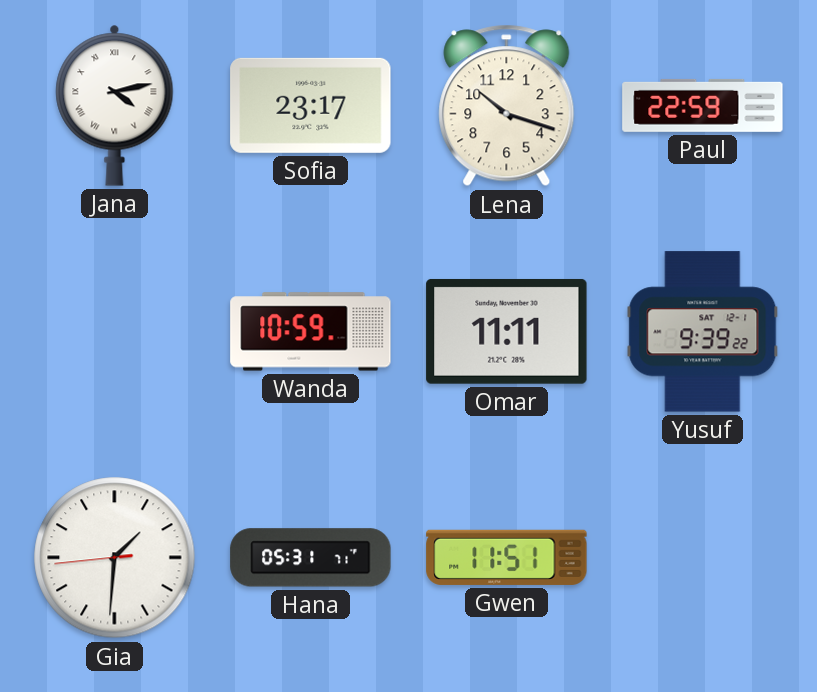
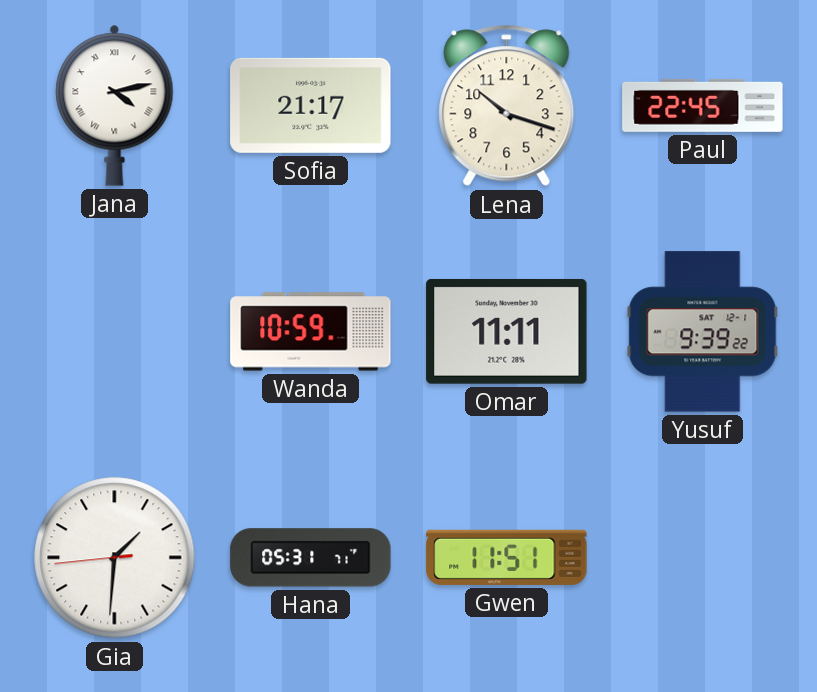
Sofia: 23:17 -> 21:17 (311, 105)
Paul: 22:59 -> 22:45 (703, 105)
